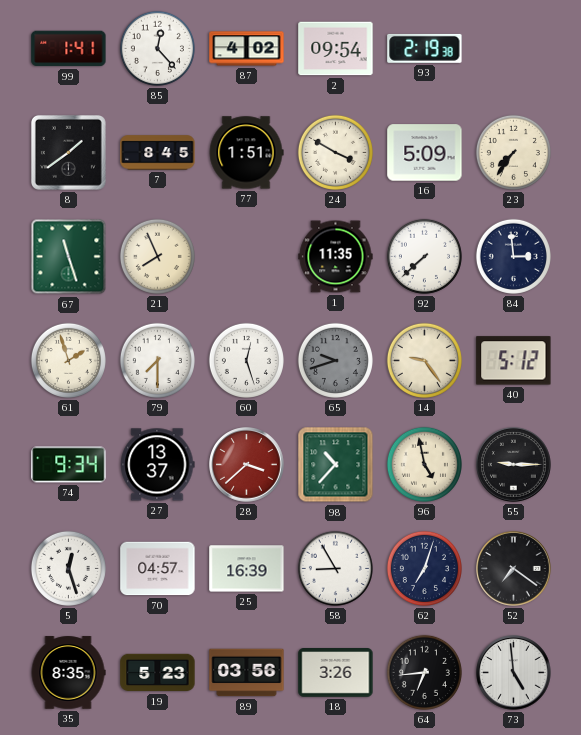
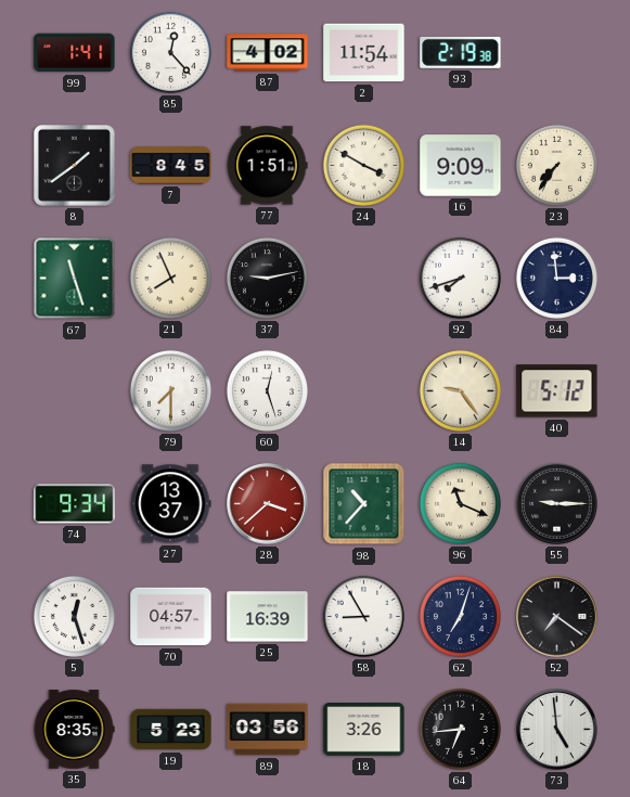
2: 09:54 -> 11:54 (364, 53)
16: 5:09 -> 9:09 (461, 166)
37: none -> 9:13 (267, 278)
1: 11:35 -> none (336, 257)
92: 7:38 -> 7:42 (460, 278)
61: 1:57 -> none (68, 360)
65: 9:42 -> none (335, 360)
96: 4:58 -> 11:19 (460, 503)
